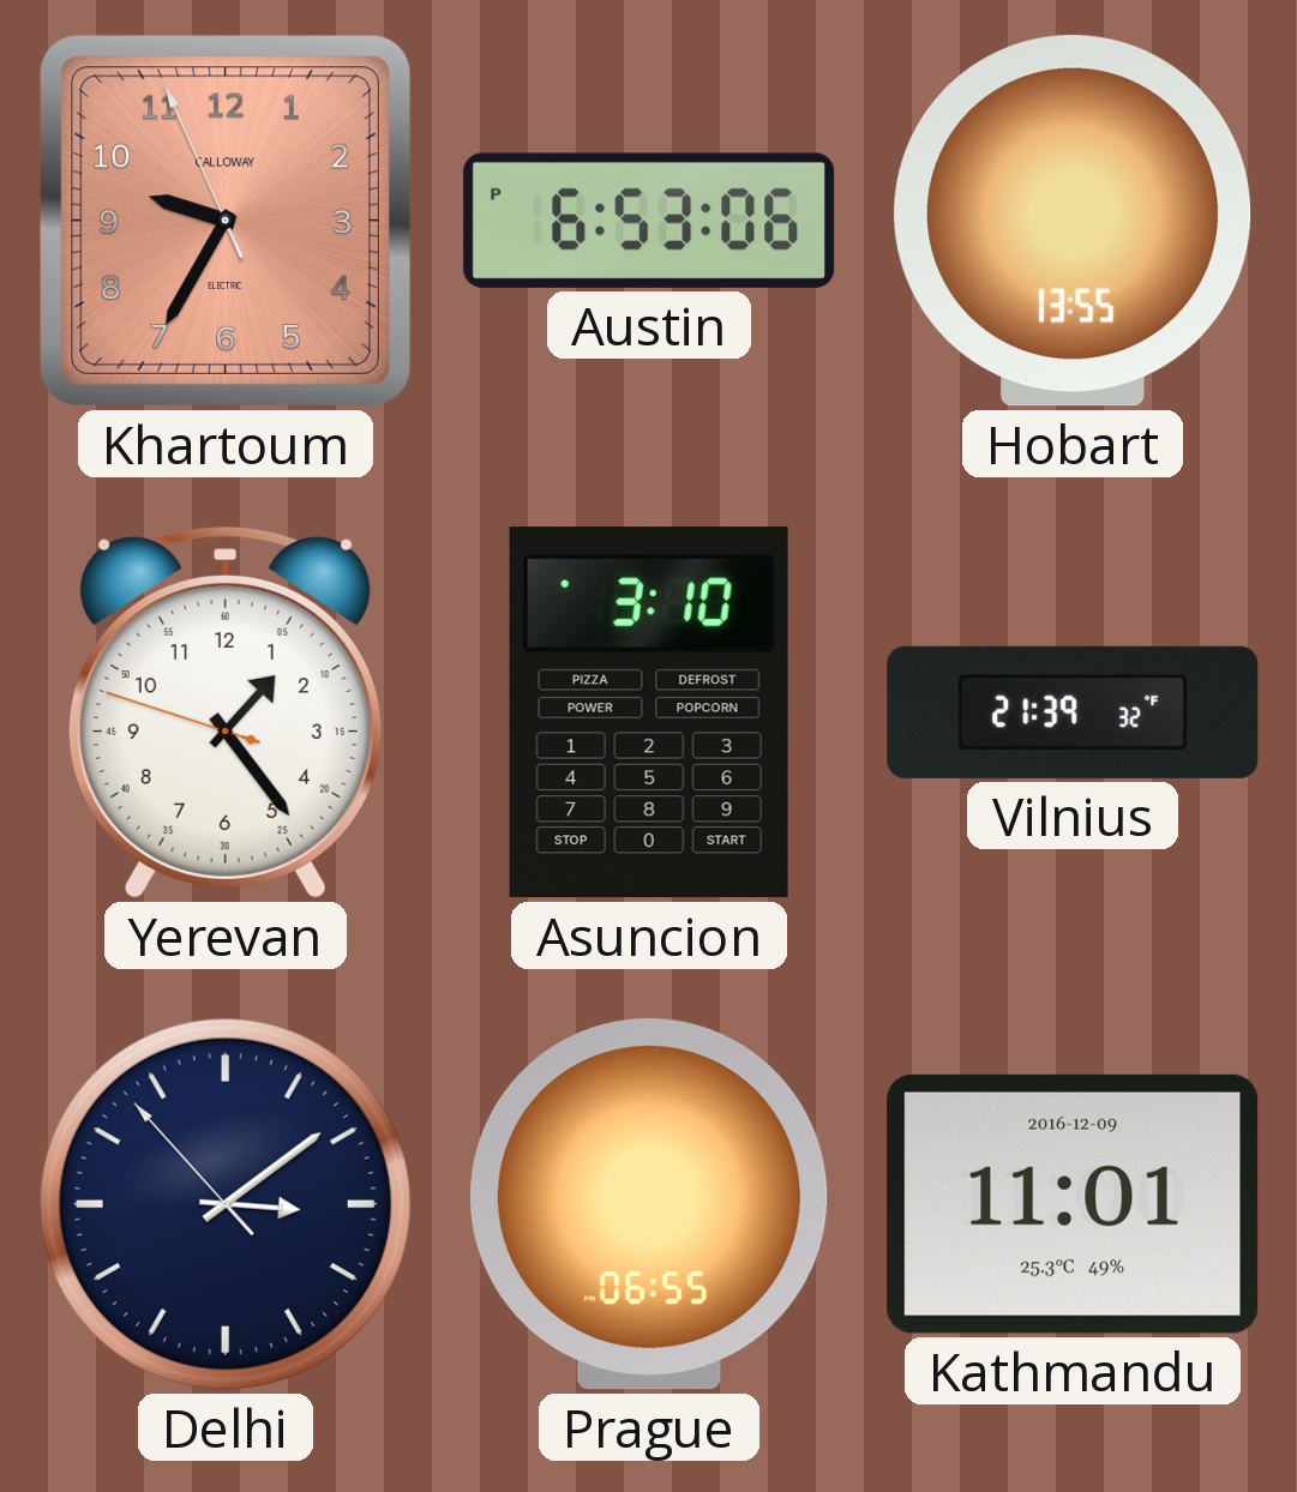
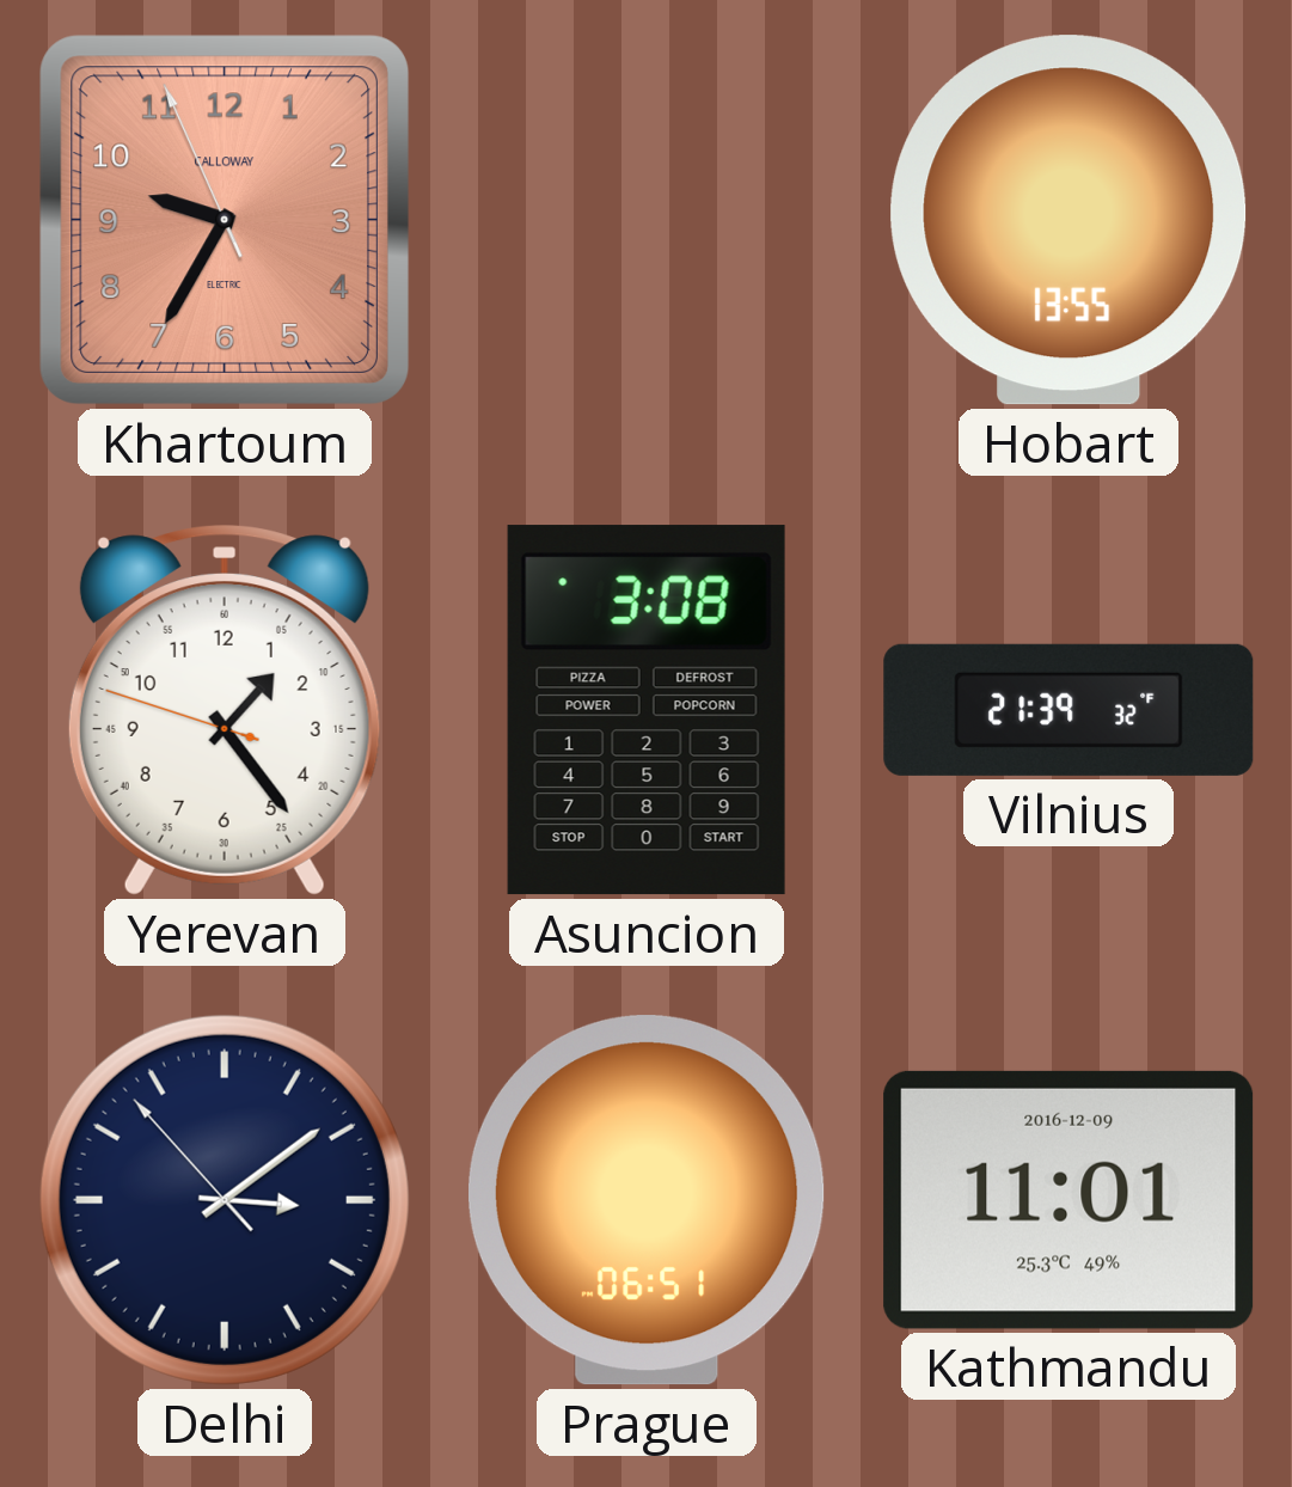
Austin: 6:53 -> none (649, 221)
Asuncion: 3:10 -> 3:08 (647, 710)
Prague: 06:55 -> 06:51 (648, 1200)
